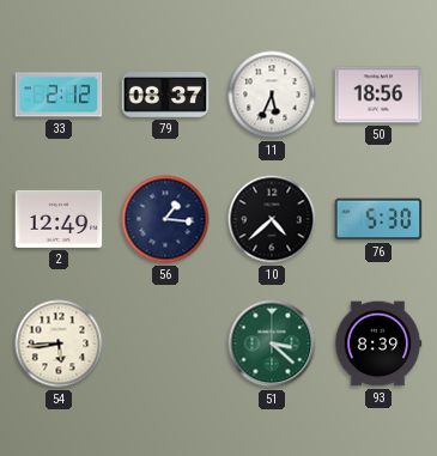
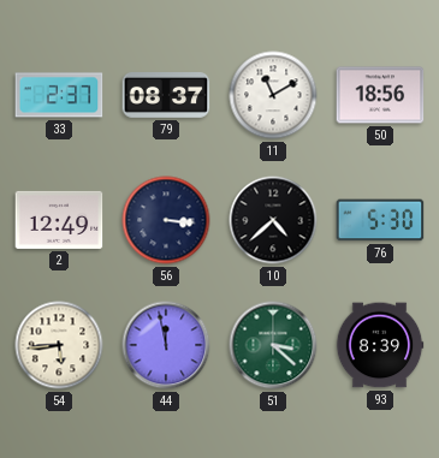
33: 2:12 -> 2:37 (59, 95)
11: 5:34 -> 11:10 (273, 95)
56: 1:16 -> 3:16 (166, 220)
44: none -> 11:58 (166, 345)
